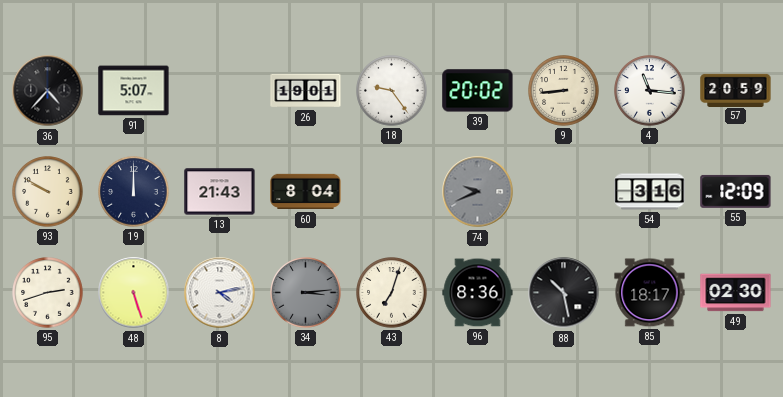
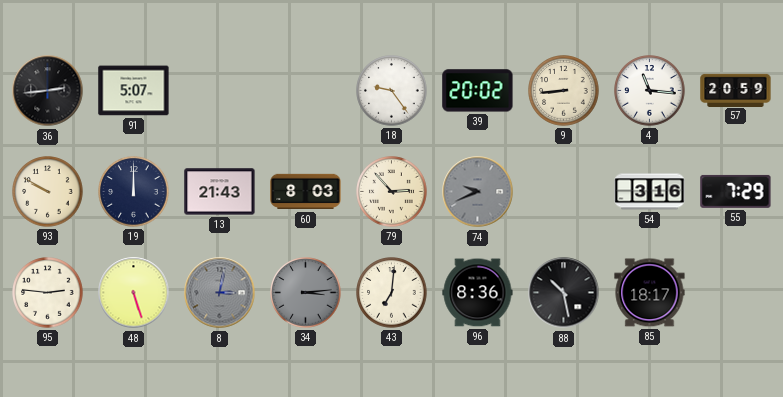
36: 4:37 -> 2:44 (48, 91)
26: 19:01 -> none (306, 91)
60: 8:04 -> 8:03 (306, 192)
79: none -> 2:53 (392, 192)
55: 12:09 -> 7:29 (736, 191)
95: 2:42 -> 2:46 (48, 293)
8: 4:13 -> 3:02 (220, 293)
8 dial: white -> grey (220, 293)
43: 7:03 -> 7:01 (392, 293)
49: 02:30 -> none (736, 293)
